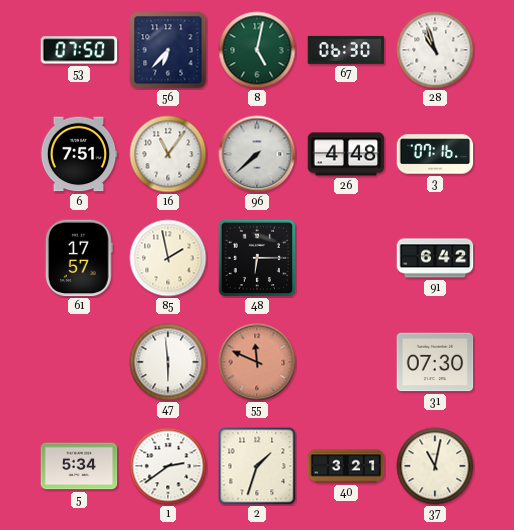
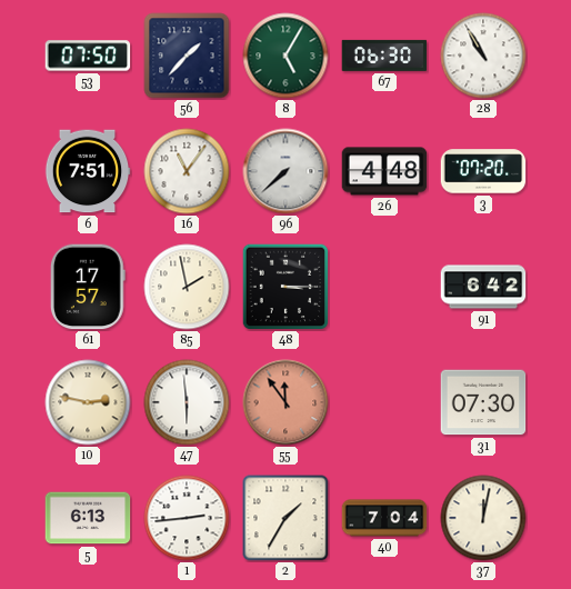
56: 6:37 -> 1:37 (187, 56)
8: 5:02 -> 5:05 (285, 56)
28: 10:57 -> 10:55 (483, 56)
3: 07:16 -> 07:20 (483, 171)
48: 6:15 -> 3:15 (285, 287)
10: none -> 2:47 (88, 402)
55: 11:49 -> 11:54 (285, 402)
5: 5:34 -> 6:13 (88, 518)
1: 2:39 -> 2:44 (187, 518)
2: 1:33 -> 1:35 (285, 518)
40: 3:21 -> 7:04 (384, 518)
37: 11:02 -> 12:02 (483, 518)
